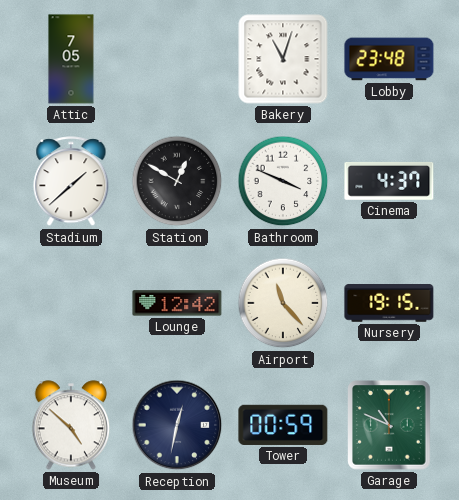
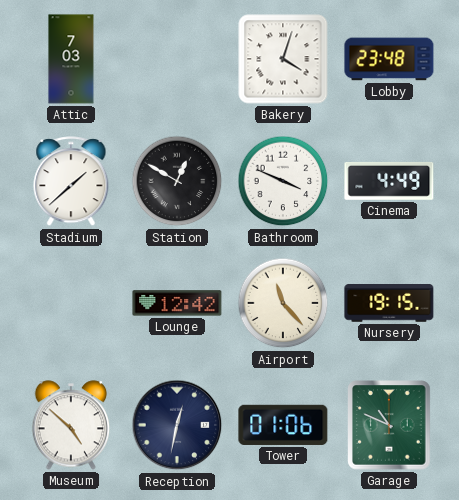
Attic: 7:05 -> 7:03 (71, 59)
Bakery: 11:03 -> 4:03 (283, 59)
Cinema: 4:37 -> 4:49 (389, 181)
Tower: 00:59 -> 01:06 (283, 425)
